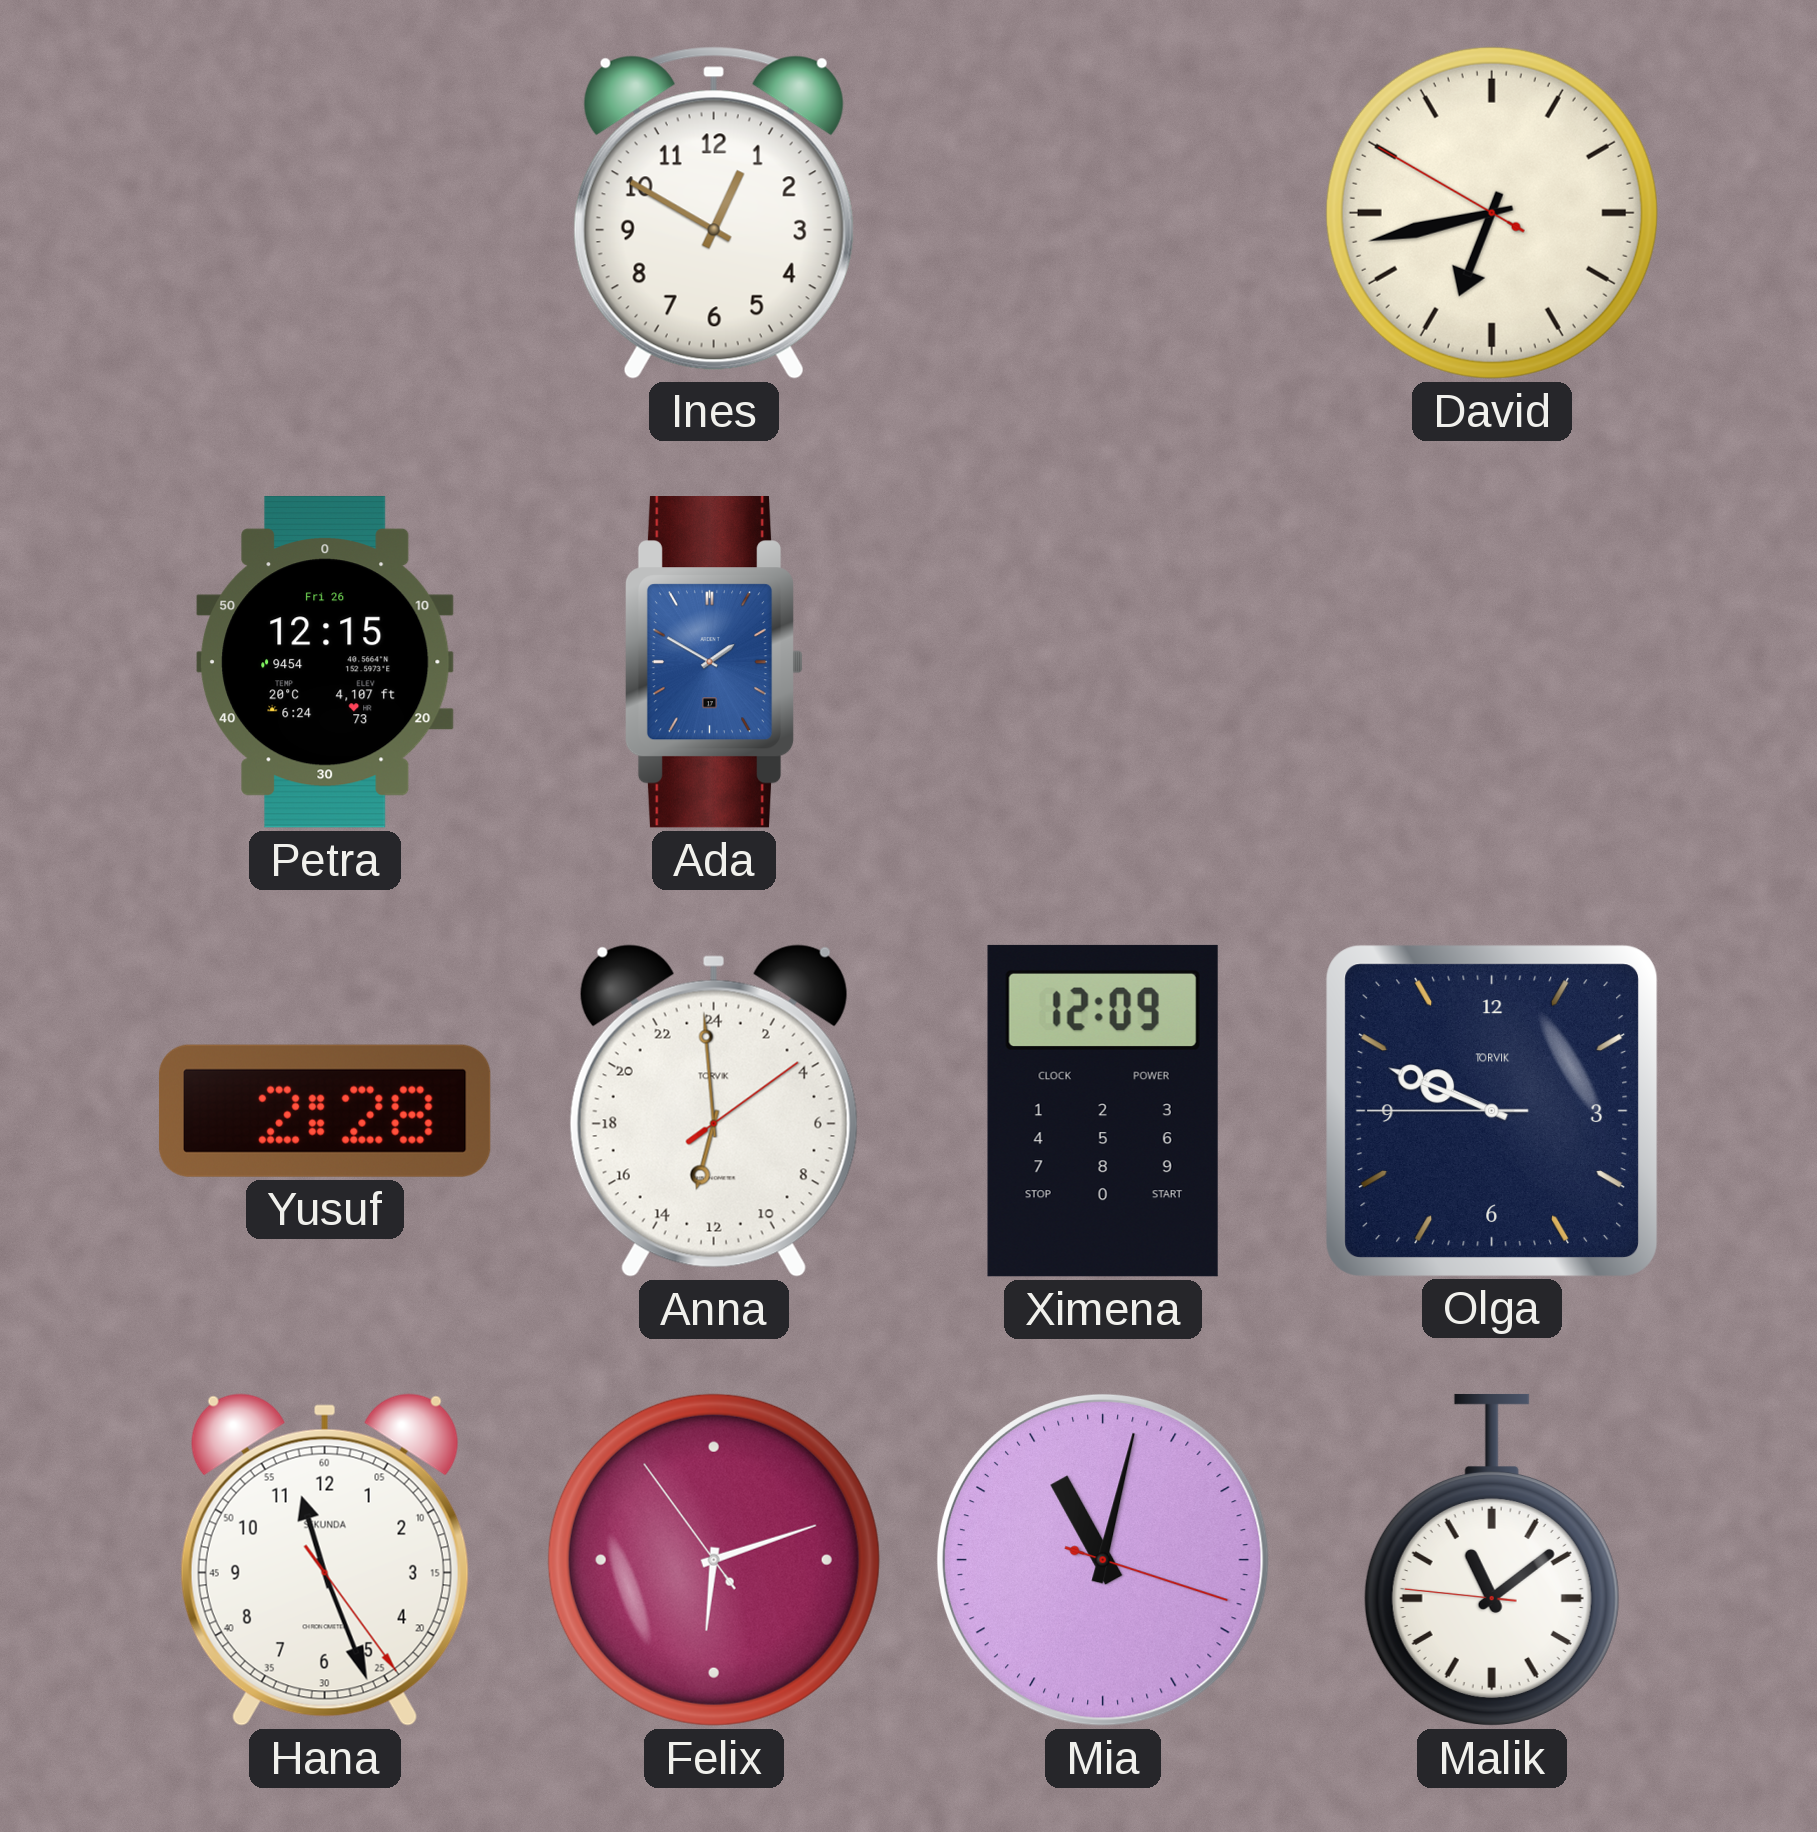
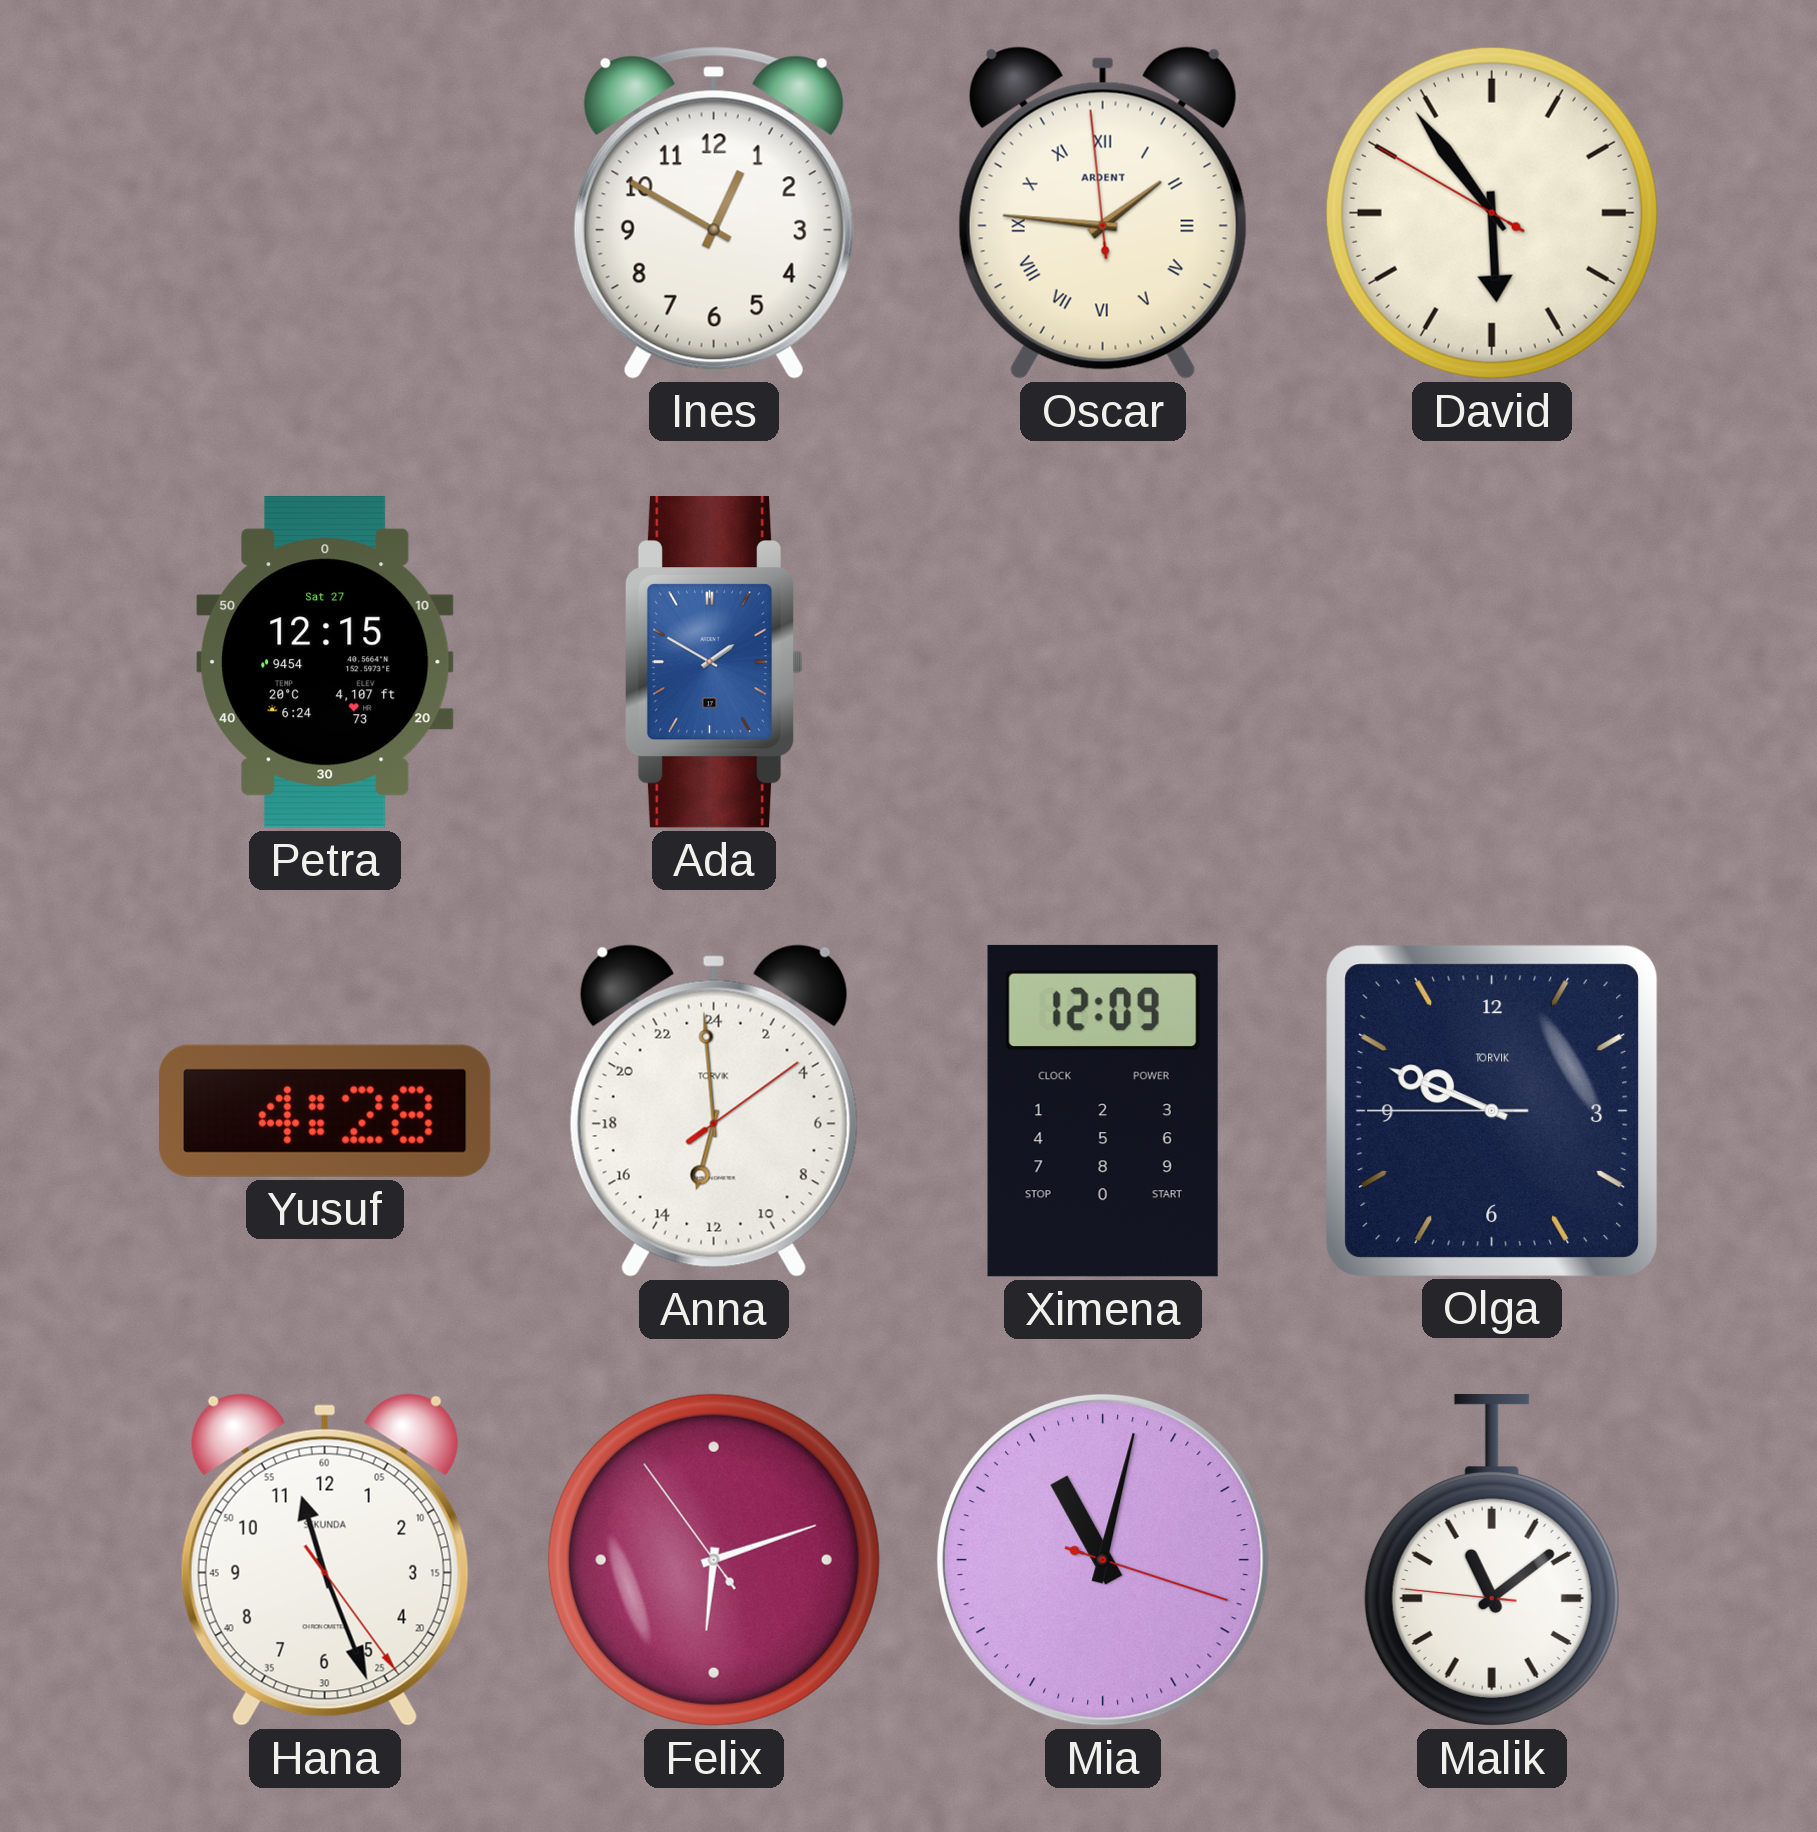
Oscar: none -> 1:45 (1103, 213)
David: 6:42 -> 5:53 (1492, 213)
Petra date: Fri 26 -> Sat 27 (326, 663)
Yusuf: 2:28 -> 4:28 (325, 1111)
